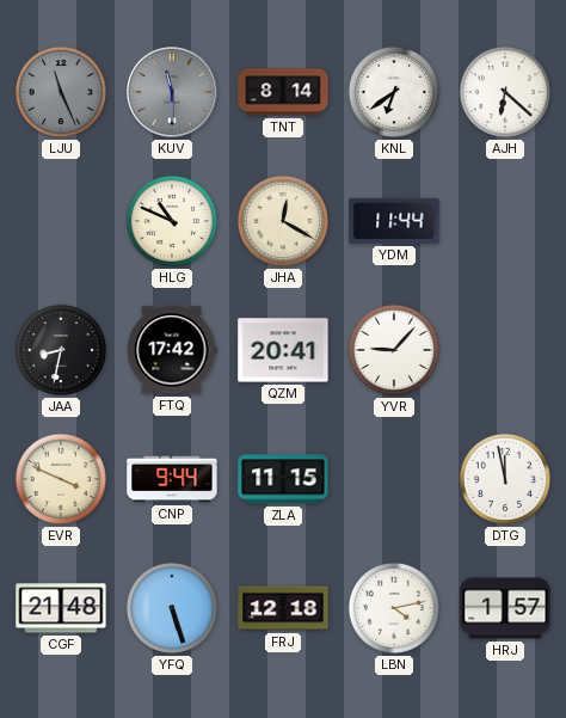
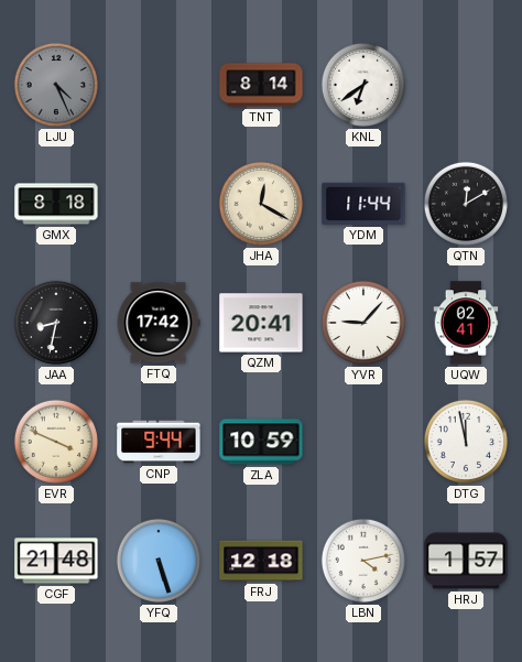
LJU: 11:26 -> 4:26 (56, 85)
KUV: 11:30 -> none (173, 93)
AJH: 6:22 -> none (505, 92)
GMX: none -> 8:18 (56, 204)
HLG: 10:49 -> none (172, 221)
QTN: none -> 12:10 (466, 204)
UQW: none -> 02:41 (466, 323)
ZLA: 11:15 -> 10:59 (261, 442)
